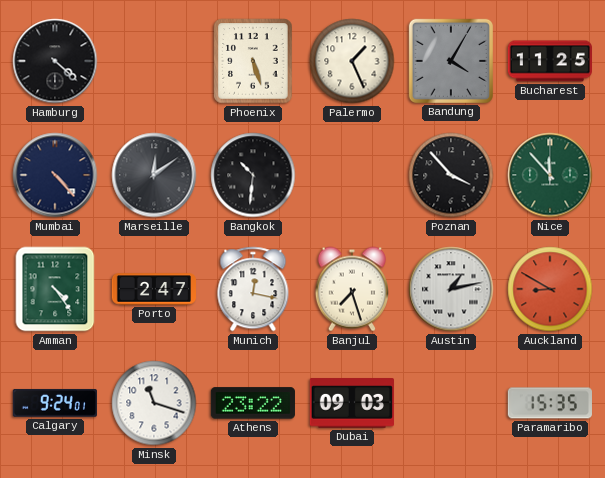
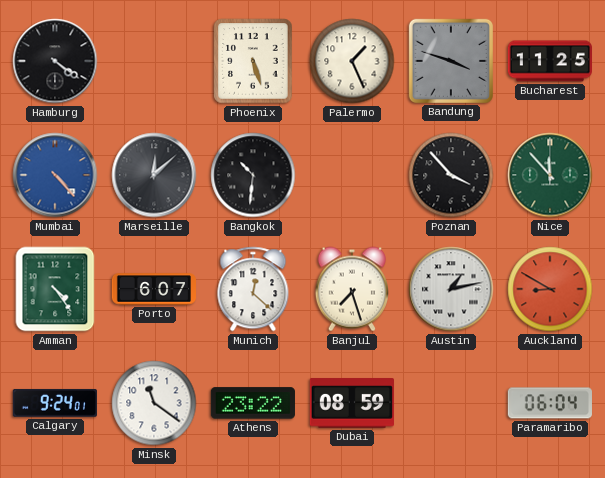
Hamburg: 4:22 -> 4:21 (55, 61)
Bandung: 4:05 -> 3:48 (451, 61)
Mumbai dial: navy -> blue (55, 175)
Marseille: 12:09 -> 12:08 (154, 175)
Porto: 2:47 -> 6:07 (153, 289)
Munich: 12:17 -> 12:22 (253, 289)
Minsk: 11:18 -> 11:21 (154, 403)
Dubai: 09:03 -> 08:59 (352, 403)
Paramaribo: 15:35 -> 06:04 (550, 403)
